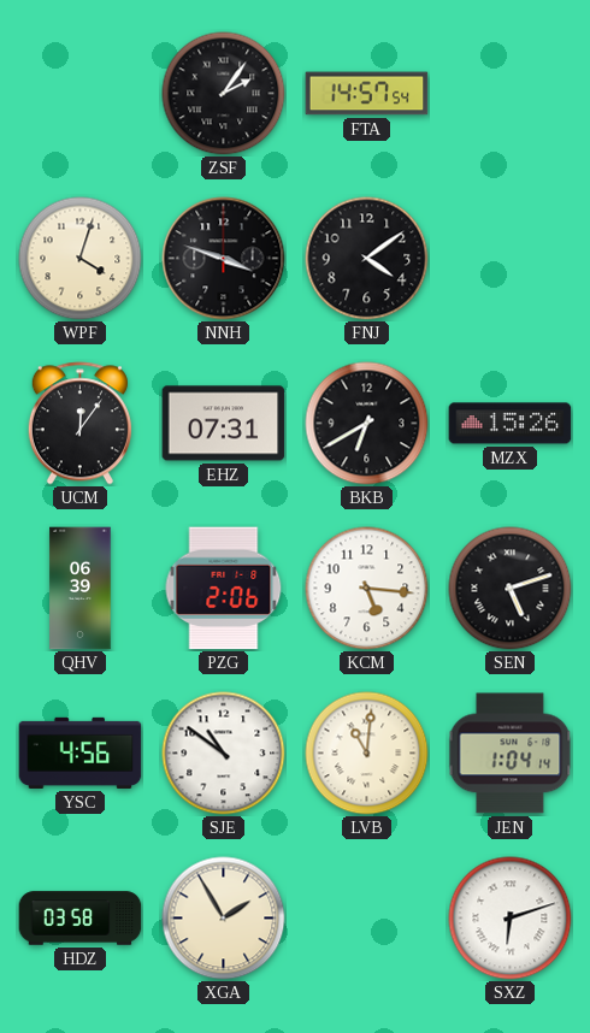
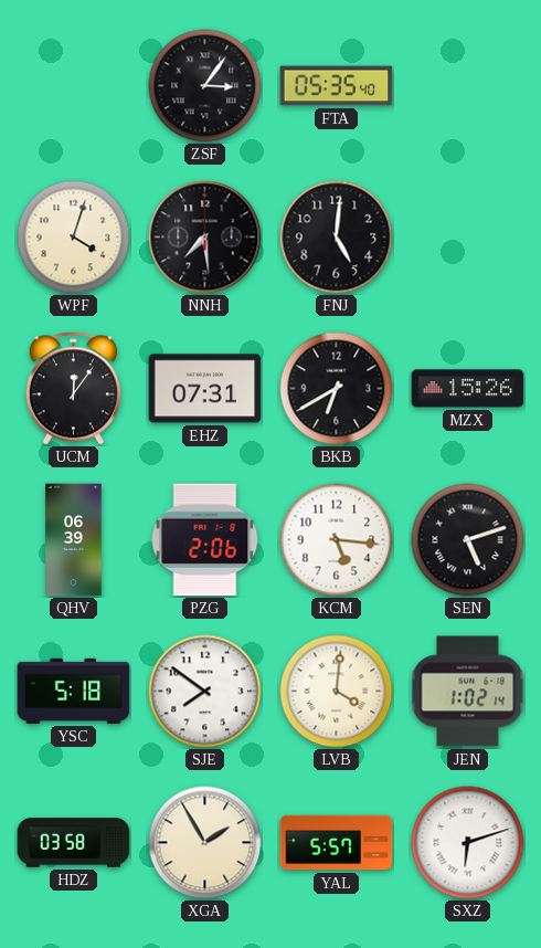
ZSF: 2:06 -> 3:06 (205, 86)
FTA: 14:57 -> 05:35 (337, 86)
NNH: 3:48 -> 7:29 (205, 238)
FNJ: 4:09 -> 5:01 (337, 238)
YSC: 4:56 -> 5:18 (74, 691)
SJE: 10:51 -> 7:51 (205, 692)
LVB: 11:01 -> 4:01 (337, 692)
JEN: 1:04 -> 1:02 (468, 692)
YAL: none -> 5:57 (337, 843)
